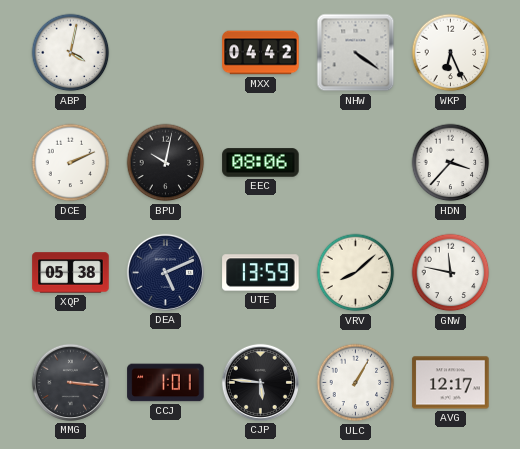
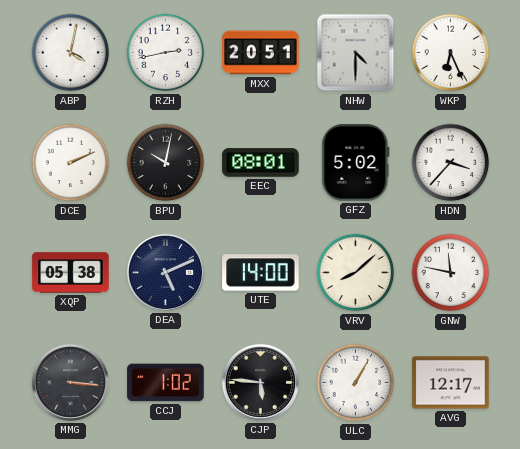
RZH: none -> 2:43 (166, 53)
MXX: 04:42 -> 20:51 (261, 53)
NHW: 4:21 -> 4:30 (356, 53)
EEC: 08:06 -> 08:01 (261, 163)
GFZ: none -> 5:02 (356, 163)
UTE: 13:59 -> 14:00 (261, 273)
CCJ: 1:01 -> 1:02 (166, 383)
